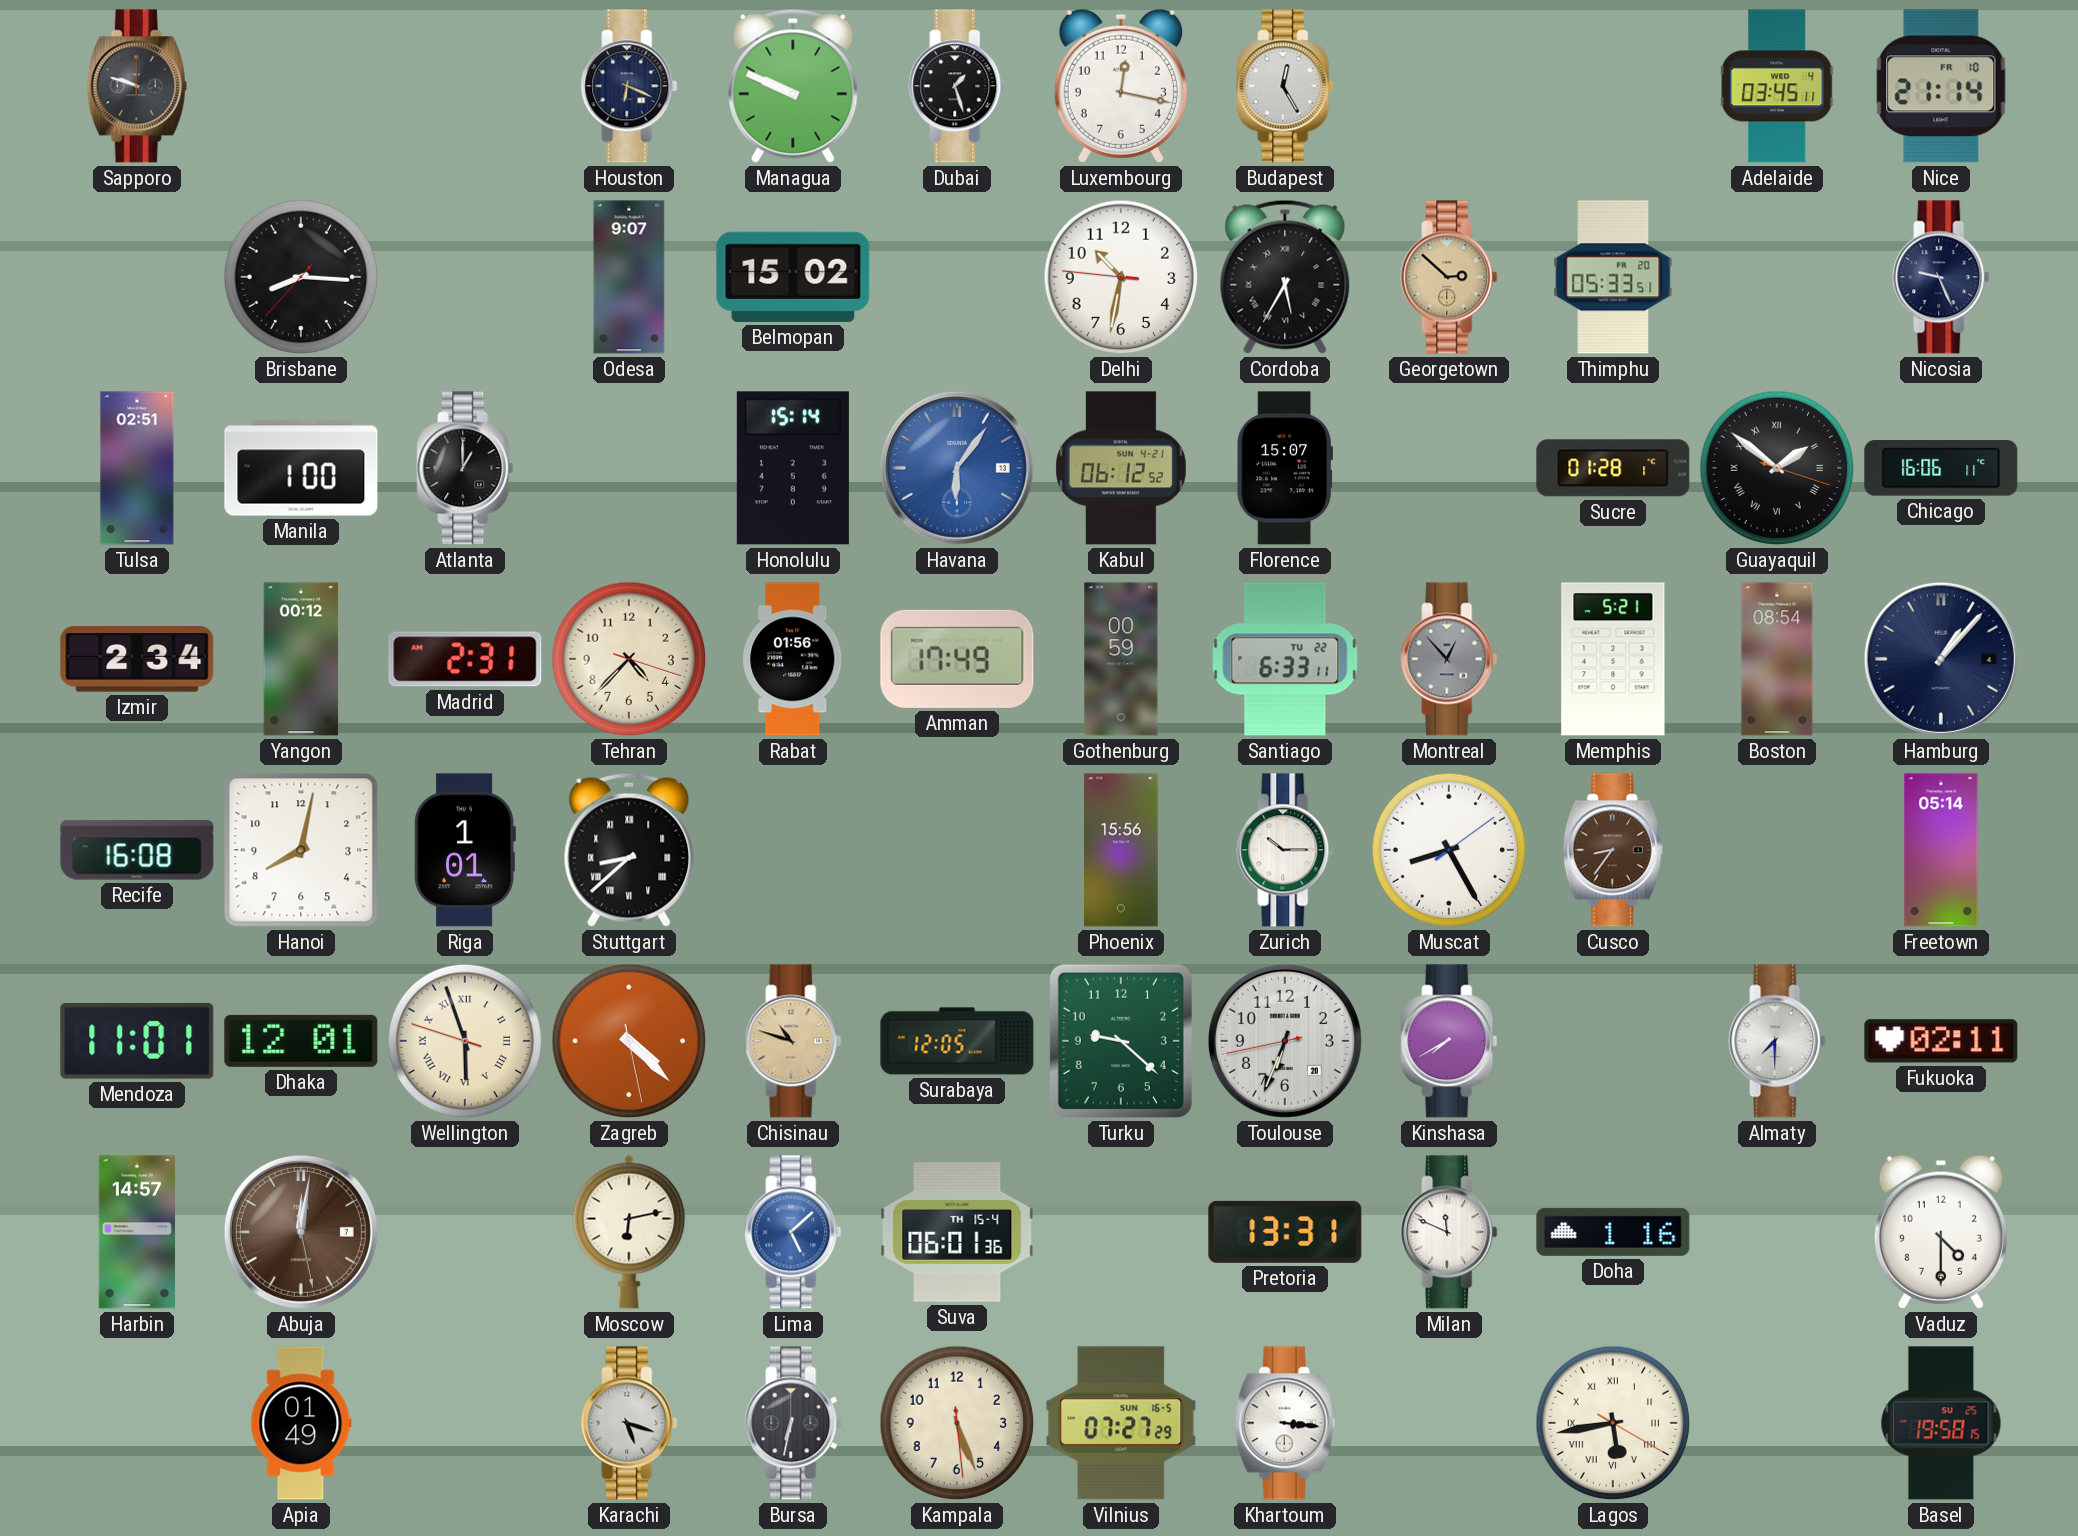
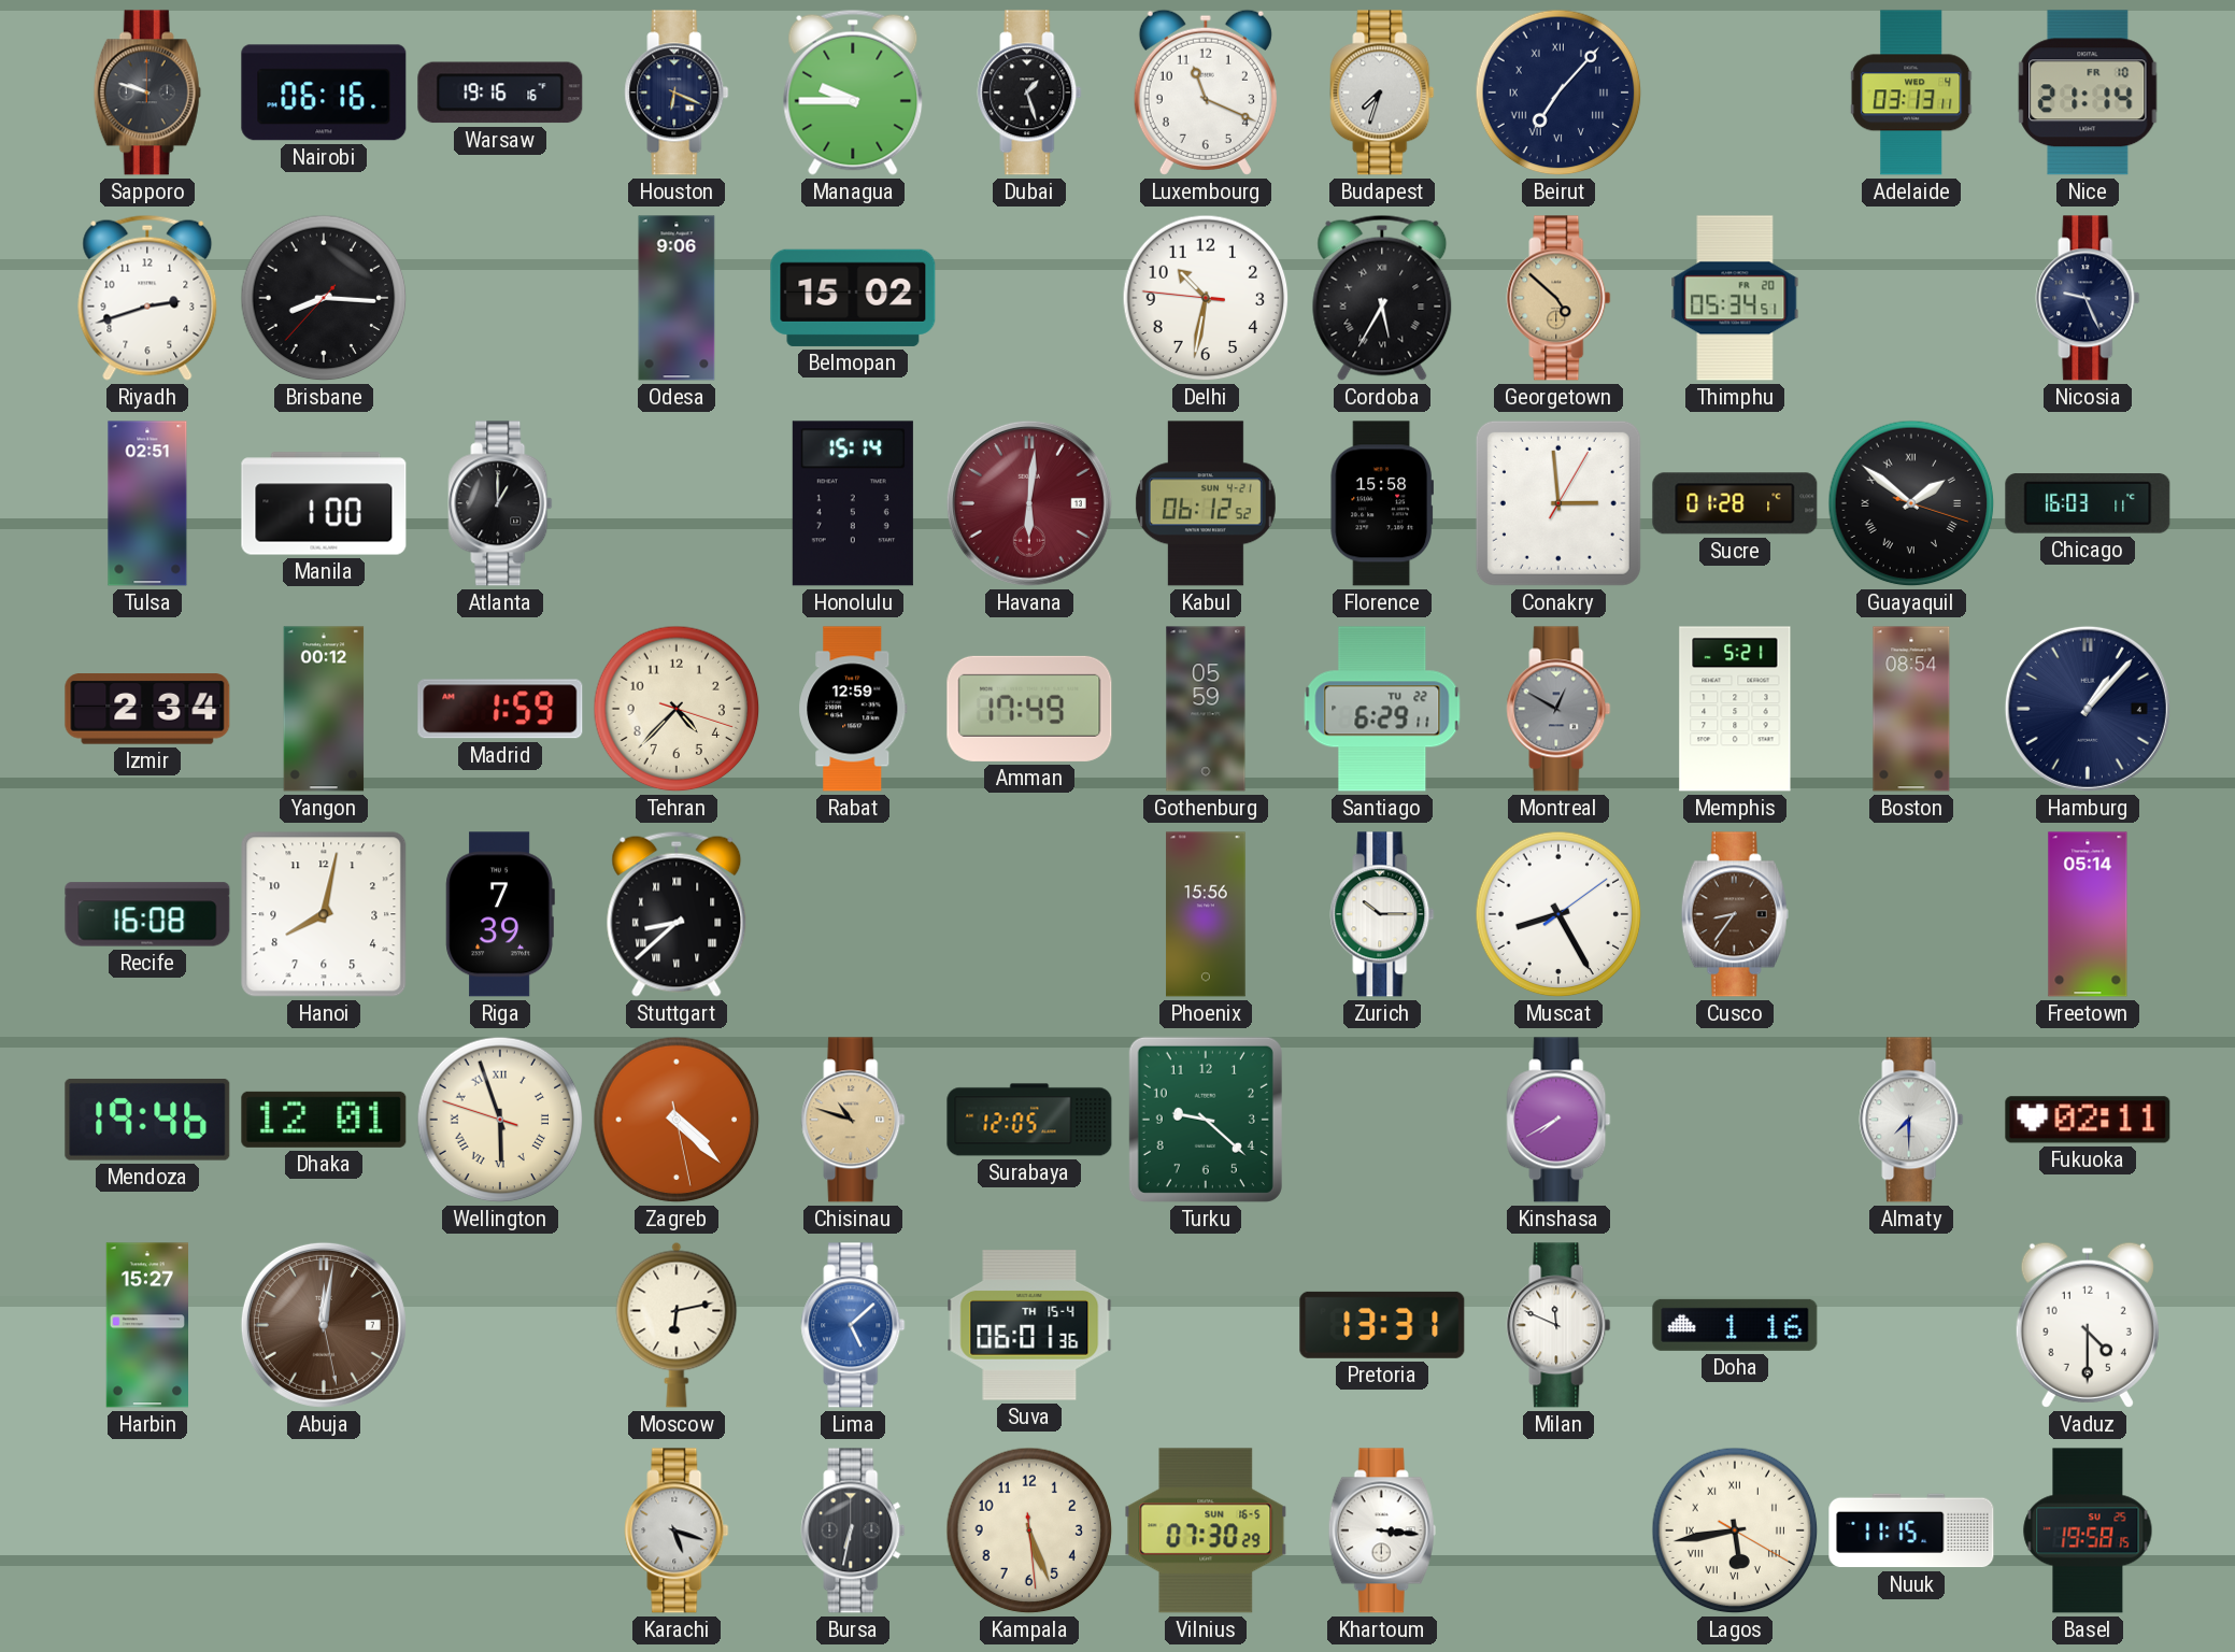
Nairobi: none -> 06:16 (324, 92)
Warsaw: none -> 19:16 (500, 92)
Managua: 9:49 -> 9:45 (853, 92)
Luxembourg: 12:17 -> 11:19 (1206, 92)
Budapest: 12:25 -> 7:33 (1382, 92)
Beirut: none -> 7:07 (1558, 92)
Adelaide: 03:45 -> 03:13 (1911, 92)
Riyadh: none -> 2:42 (147, 298)
Odesa: 9:07 -> 9:06 (677, 298)
Georgetown: 2:52 -> 4:52 (1558, 298)
Thimphu: 05:33 -> 05:34 (1735, 298)
Havana: 6:06 -> 6:01 (1029, 503)
Havana dial: blue -> burgundy (1029, 503)
Florence: 15:07 -> 15:58 (1381, 503)
Conakry: none -> 2:59 (1558, 503)
Chicago: 16:06 -> 16:03 (2088, 503)
Madrid: 2:31 -> 1:59 (500, 709)
Rabat: 01:56 -> 12:59 (853, 709)
Gothenburg: 00:59 -> 05:59 (1206, 709)
Santiago: 6:33 -> 6:29 (1382, 709)
Montreal: 12:53 -> 12:50 (1558, 709)
Riga: 1:01 -> 7:39 (500, 914)
Mendoza: 11:01 -> 19:46 (147, 1120)
Toulouse: 6:33 -> none (1285, 1041)
Harbin: 14:57 -> 15:27 (146, 1325)
Apia: 01:49 -> none (301, 1423)
Vilnius: 07:27 -> 07:30 (1206, 1530)
Nuuk: none -> 11:15 (1911, 1530)
